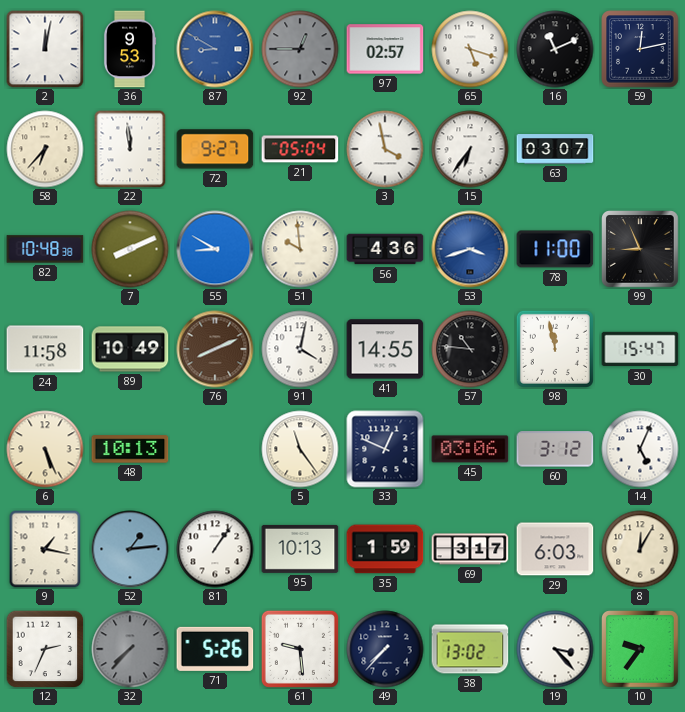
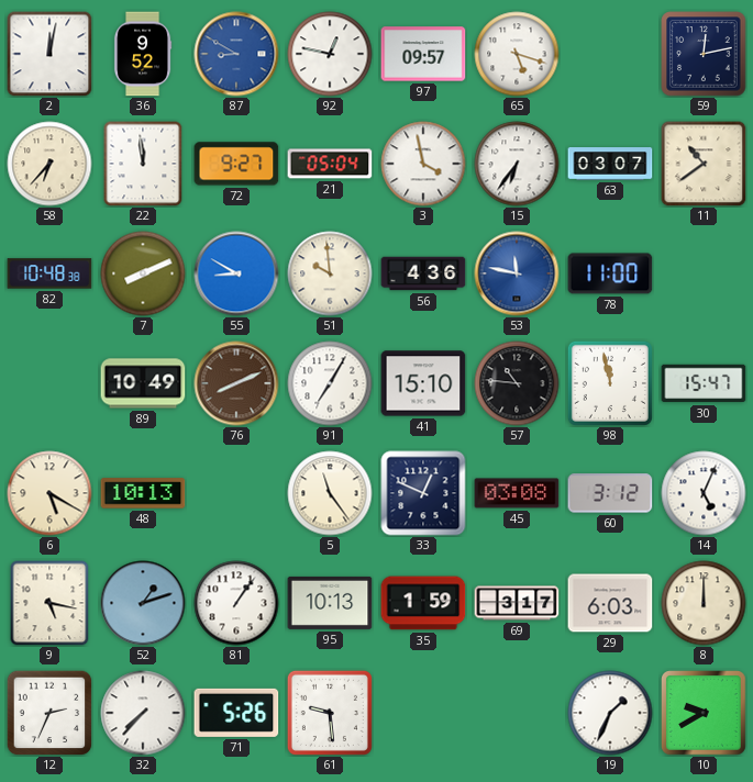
36: 9:53 -> 9:52 (143, 54)
92: 12:45 -> 12:47 (330, 54)
92 dial: grey -> white (330, 54)
97: 02:57 -> 09:57 (423, 54)
16: 11:11 -> none (555, 49)
11: none -> 10:39 (704, 164)
53: 3:42 -> 11:47 (517, 273)
99: 8:56 -> none (640, 249)
24: 11:58 -> none (45, 349)
91: 4:02 -> 7:05 (330, 383)
41: 14:55 -> 15:10 (423, 383)
6: 5:26 -> 5:20 (49, 493)
45: 03:06 -> 03:08 (517, 493)
9: 1:17 -> 5:17 (49, 603)
52: 1:14 -> 1:12 (143, 603)
8: 12:05 -> 12:00 (704, 603)
32 dial: grey -> white (143, 713)
49: 7:37 -> none (385, 649)
38: 13:02 -> none (470, 649)
19: 3:23 -> 1:34 (610, 713)
10: 9:36 -> 9:40 (704, 713)
